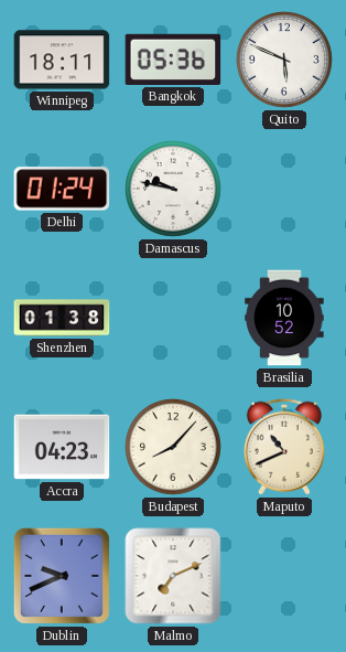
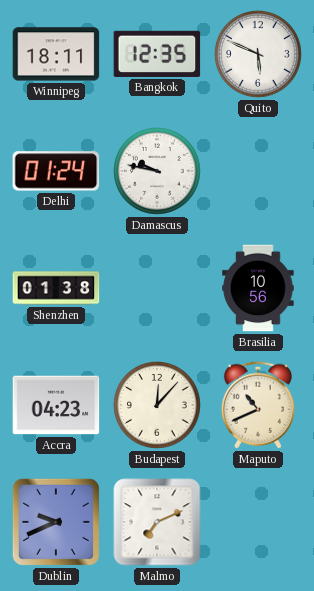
Bangkok: 05:36 -> 12:35 (157, 54)
Brasilia: 10:52 -> 10:56 (258, 288)
Budapest: 8:07 -> 12:07 (158, 406)
